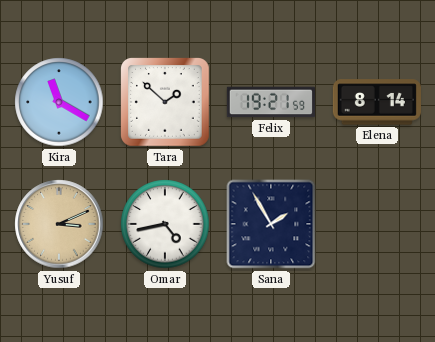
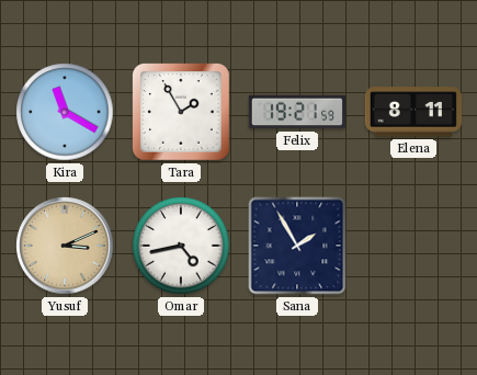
Tara: 1:52 -> 1:55 (182, 113)
Elena: 8:14 -> 8:11 (413, 112)
